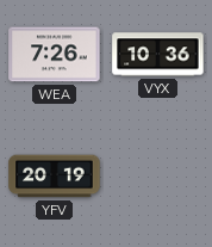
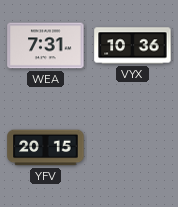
WEA: 7:26 -> 7:31 (46, 46)
YFV: 20:19 -> 20:15 (46, 148)
